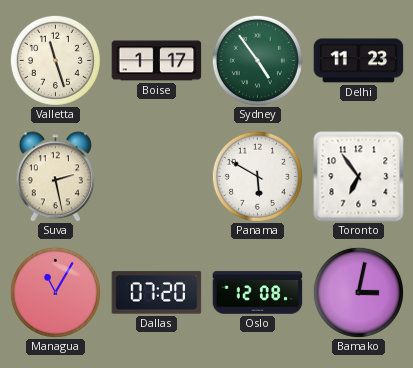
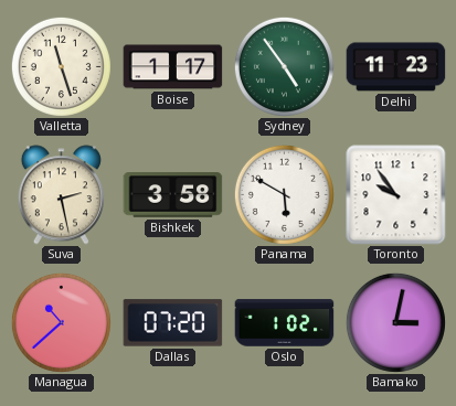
Bishkek: none -> 3:58 (173, 195)
Toronto: 6:54 -> 9:54 (396, 195)
Managua: 11:05 -> 10:38 (61, 322)
Oslo: 12:08 -> 1:02 (285, 323)
